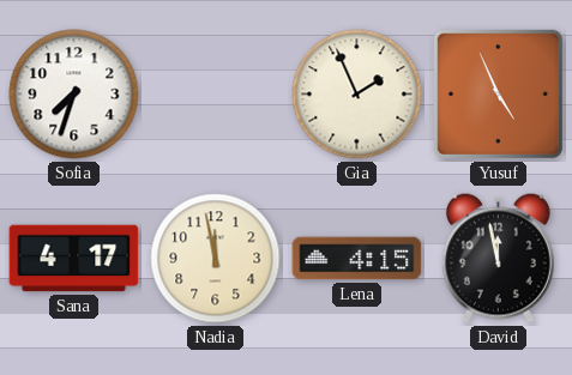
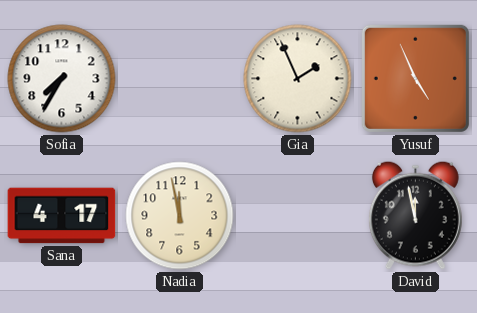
Sofia: 7:33 -> 7:35 (62, 79)
Lena: 4:15 -> none (357, 259)
